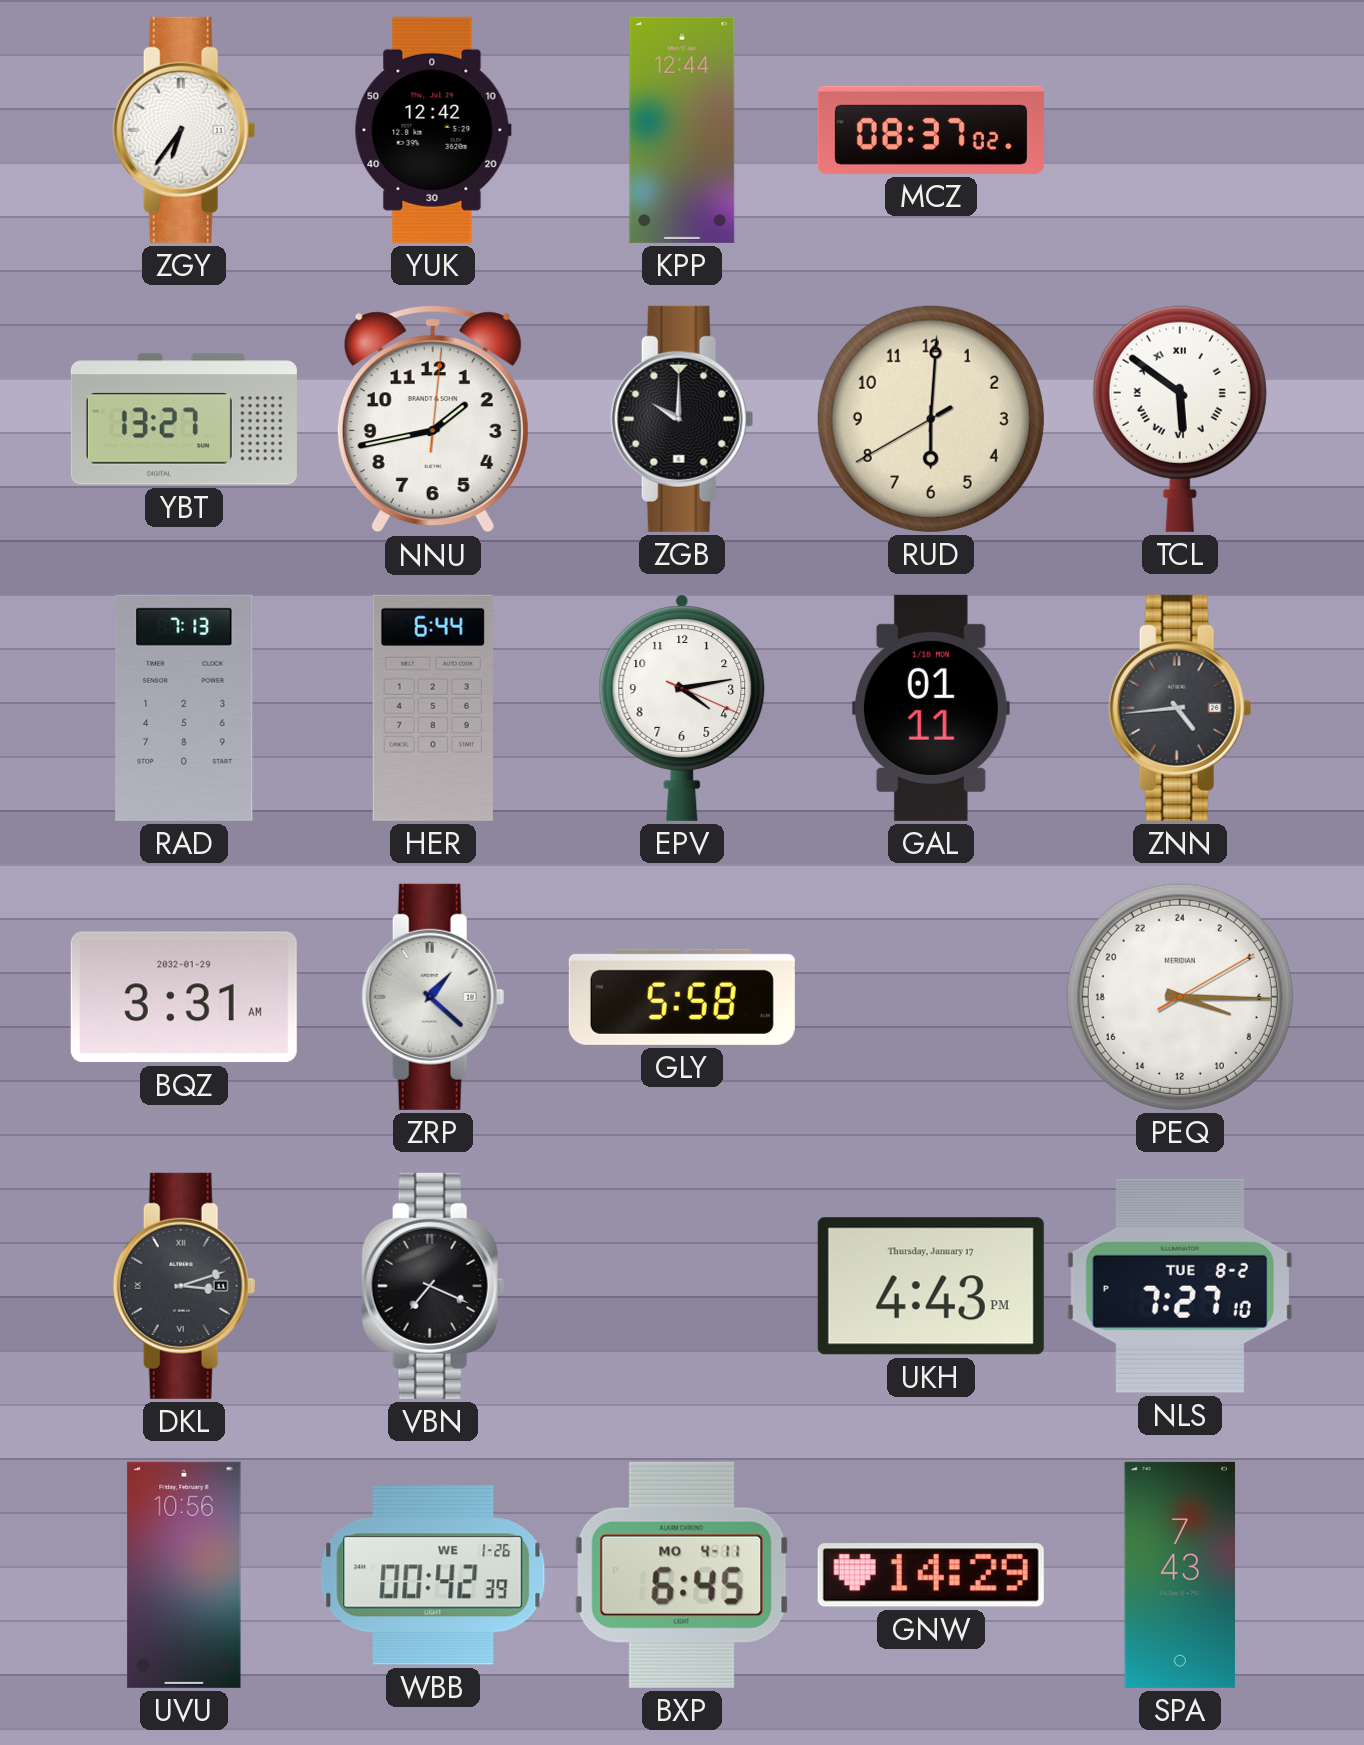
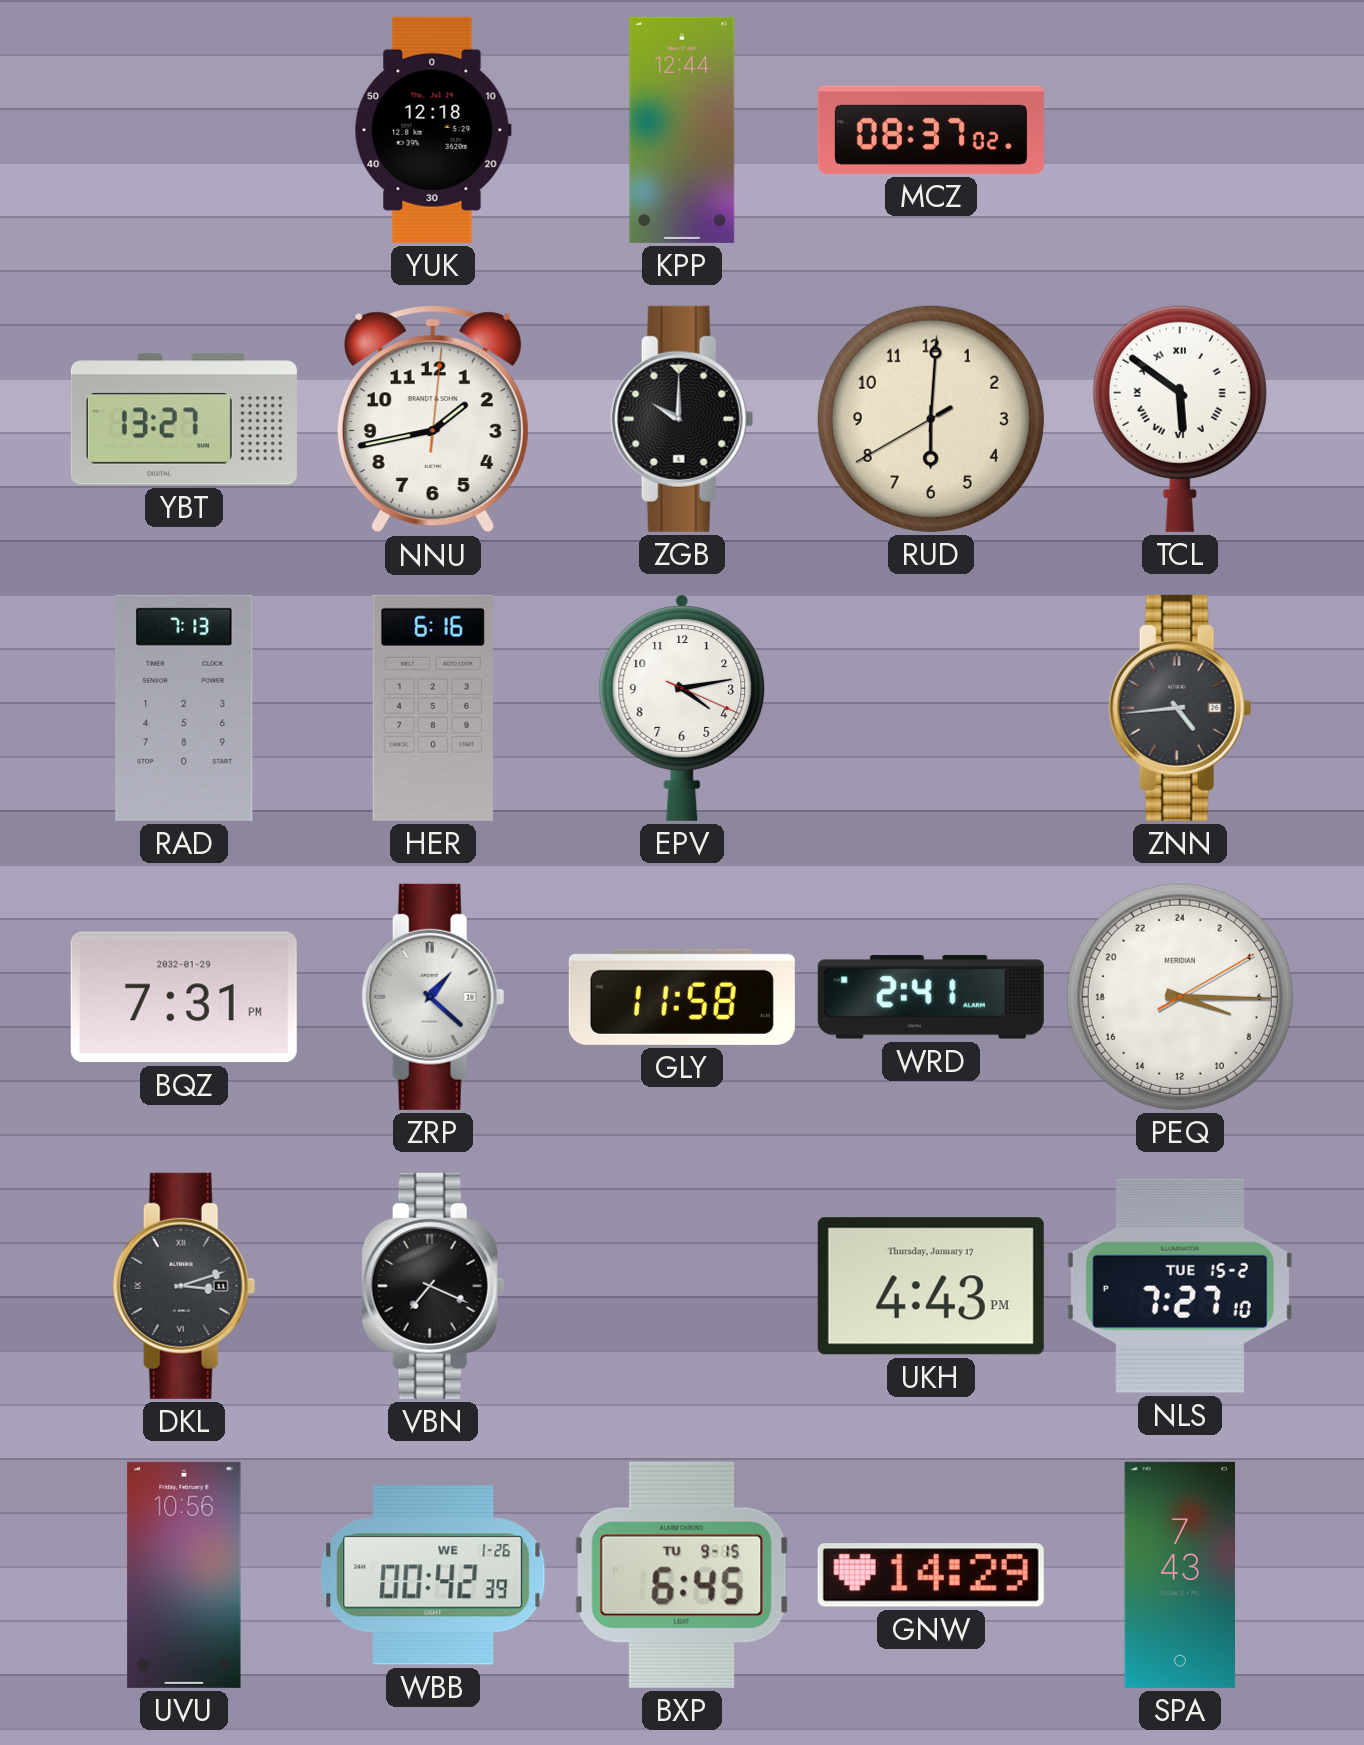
ZGY: 6:36 -> none (184, 130)
YUK: 12:42 -> 12:18 (433, 130)
HER: 6:44 -> 6:16 (433, 708)
GAL: 01:11 -> none (931, 708)
BQZ: 3:31 -> 7:31 (184, 997)
GLY: 5:58 -> 11:58 (682, 997)
WRD: none -> 2:41 (931, 997)
NLS date: TUE 8-2 -> TUE 15-2 (1180, 1286)
BXP date: MO 4-11 -> TU 9-15 (682, 1575)
